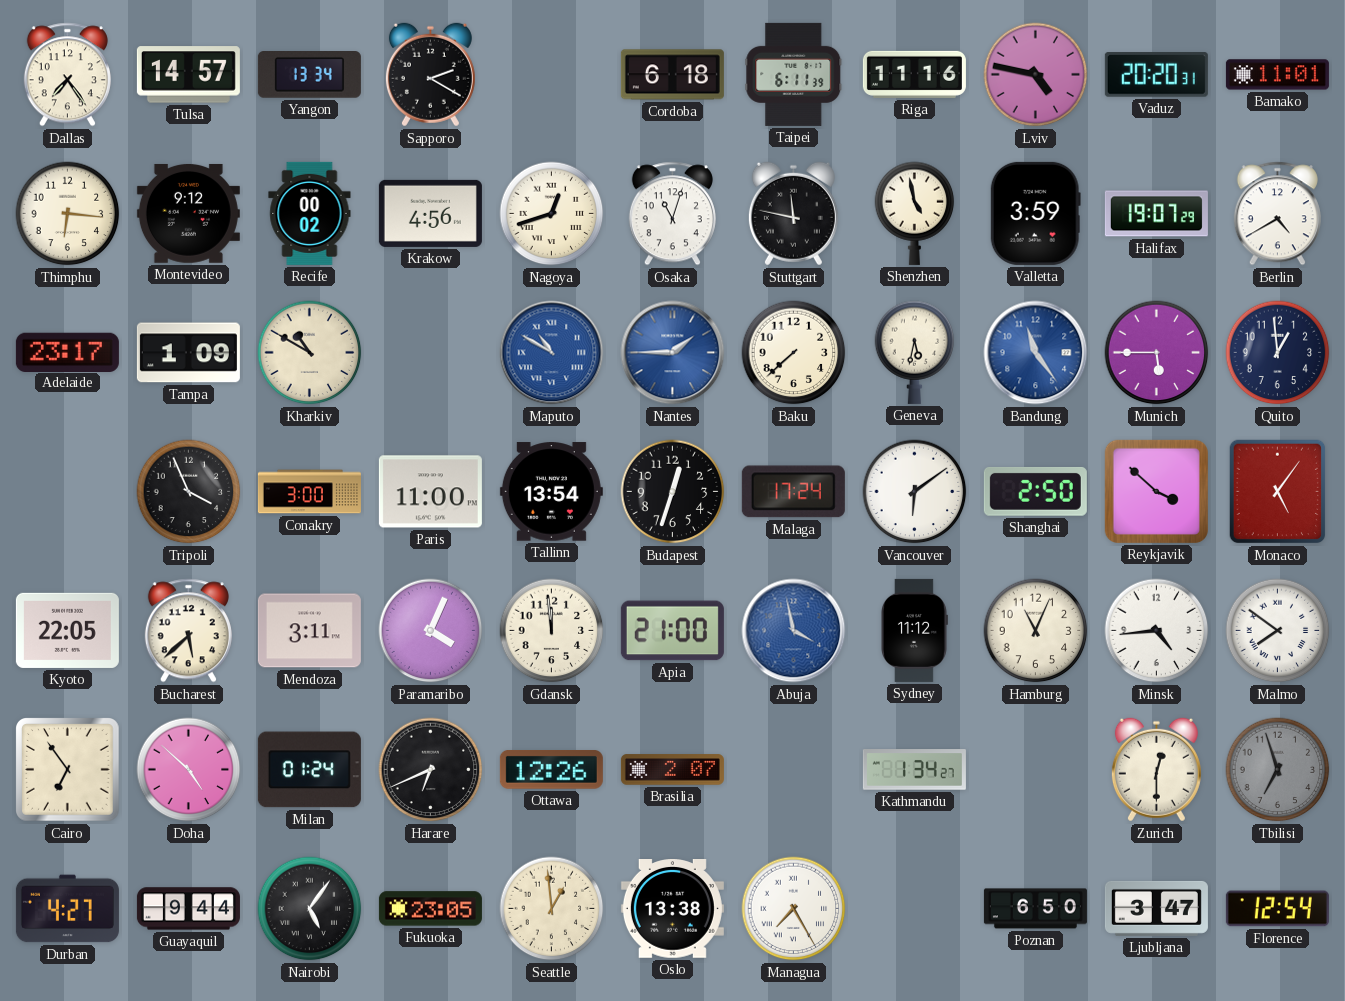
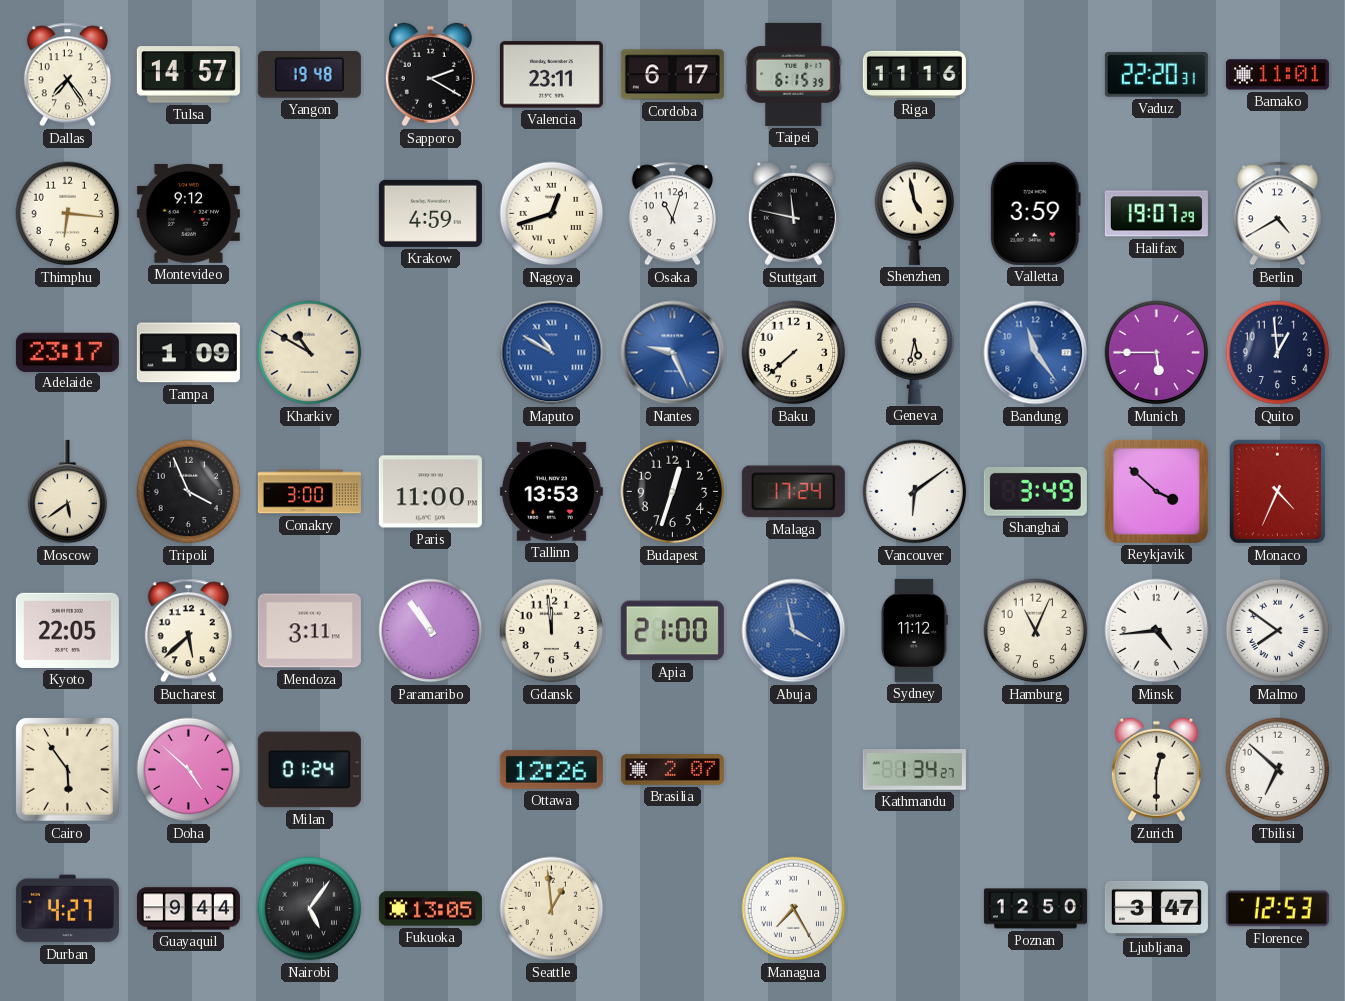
Yangon: 13:34 -> 19:48 (309, 75)
Valencia: none -> 23:11 (551, 75)
Cordoba: 6:18 -> 6:17 (672, 75)
Taipei: 6:11 -> 6:15 (794, 74)
Lviv: 4:47 -> none (1036, 75)
Vaduz: 20:20 -> 22:20 (1156, 75)
Recife: 00:02 -> none (310, 213)
Krakow: 4:56 -> 4:59 (430, 213)
Nantes: 1:45 -> 9:26 (673, 353)
Moscow: none -> 5:39 (68, 492)
Tallinn: 13:54 -> 13:53 (551, 492)
Shanghai: 2:50 -> 3:49 (1035, 491)
Monaco: 5:06 -> 4:34 (1278, 492)
Paramaribo: 4:04 -> 10:54 (431, 631)
Cairo: 6:54 -> 5:54 (68, 770)
Harare: 6:41 -> none (431, 770)
Tbilisi: 6:57 -> 6:52 (1278, 770)
Tbilisi dial: grey -> white (1278, 770)
Fukuoka: 23:05 -> 13:05 (430, 909)
Oslo: 13:38 -> none (672, 909)
Poznan: 6:50 -> 12:50 (1035, 909)
Florence: 12:54 -> 12:53 (1277, 909)
